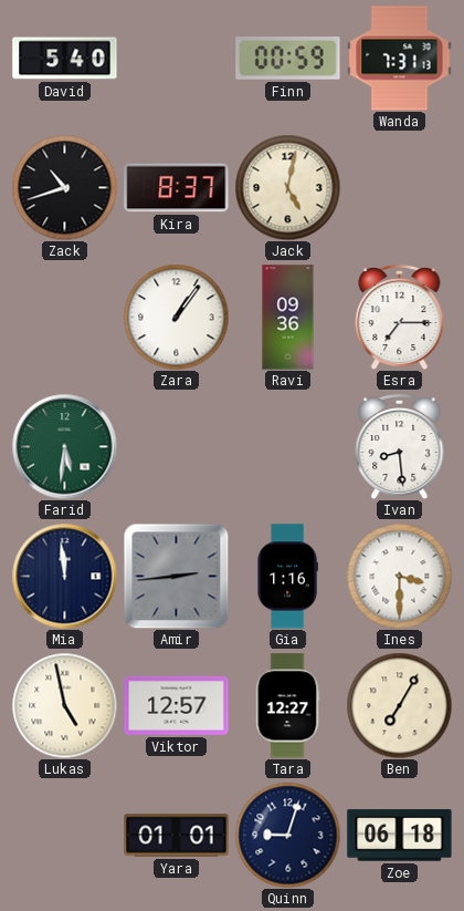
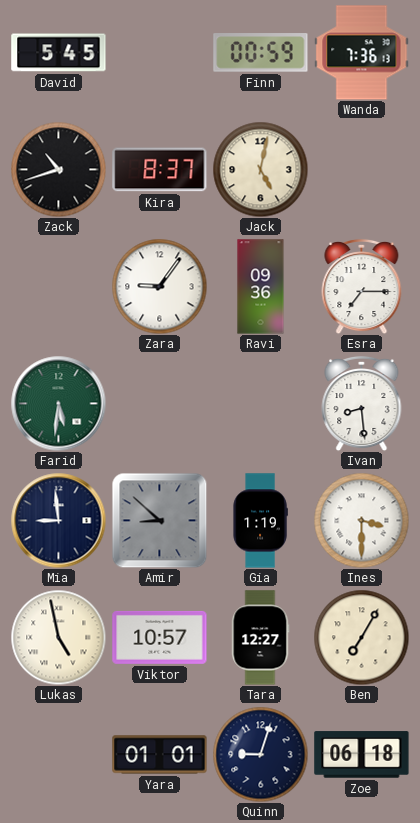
David: 5:40 -> 5:45 (59, 53)
Wanda: 7:31 -> 7:36 (362, 53)
Zara: 1:06 -> 9:06 (159, 286)
Mia: 11:59 -> 8:59 (58, 520)
Amir: 2:44 -> 8:52 (159, 520)
Gia: 1:16 -> 1:19 (260, 521)
Viktor: 12:57 -> 10:57 (160, 637)
